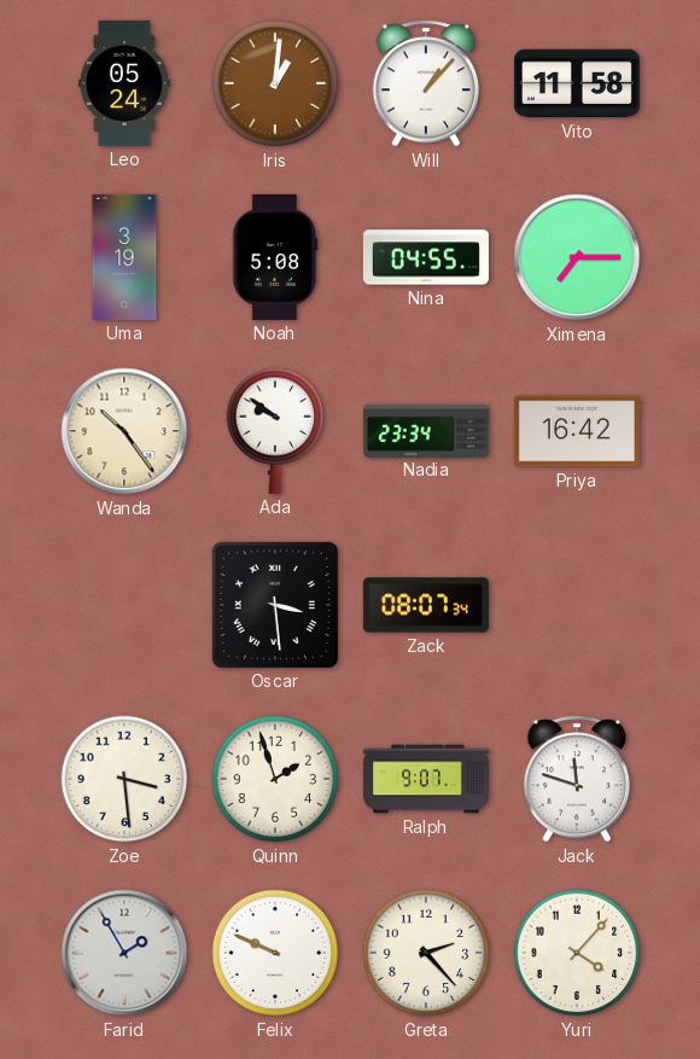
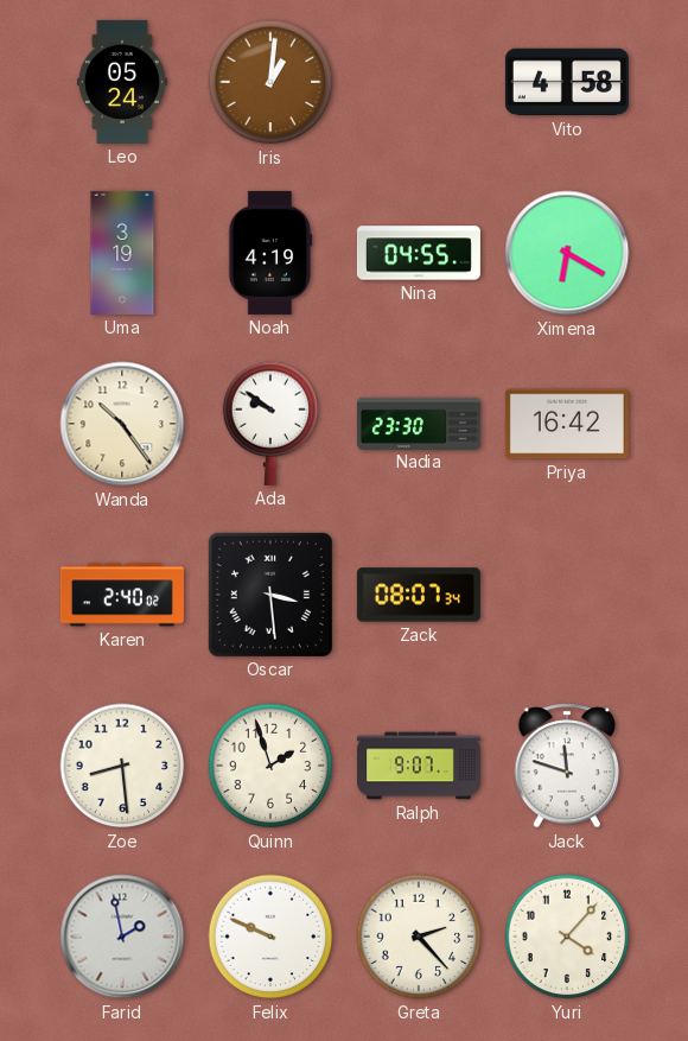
Will: 1:07 -> none (426, 83)
Vito: 11:58 -> 4:58 (567, 82)
Noah: 5:08 -> 4:19 (270, 253)
Ximena: 7:15 -> 6:20 (567, 253)
Nadia: 23:34 -> 23:30 (419, 423)
Karen: none -> 2:40 (122, 595)
Zoe: 3:29 -> 8:29 (122, 766)
Farid: 1:55 -> 1:58 (122, 937)
